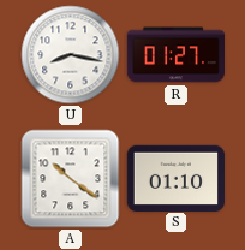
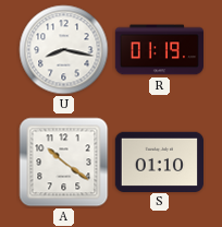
R: 01:27 -> 01:19 (159, 50)
